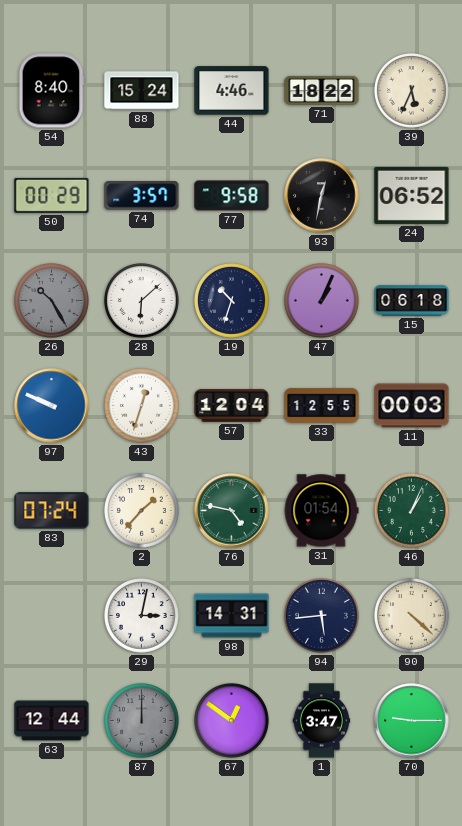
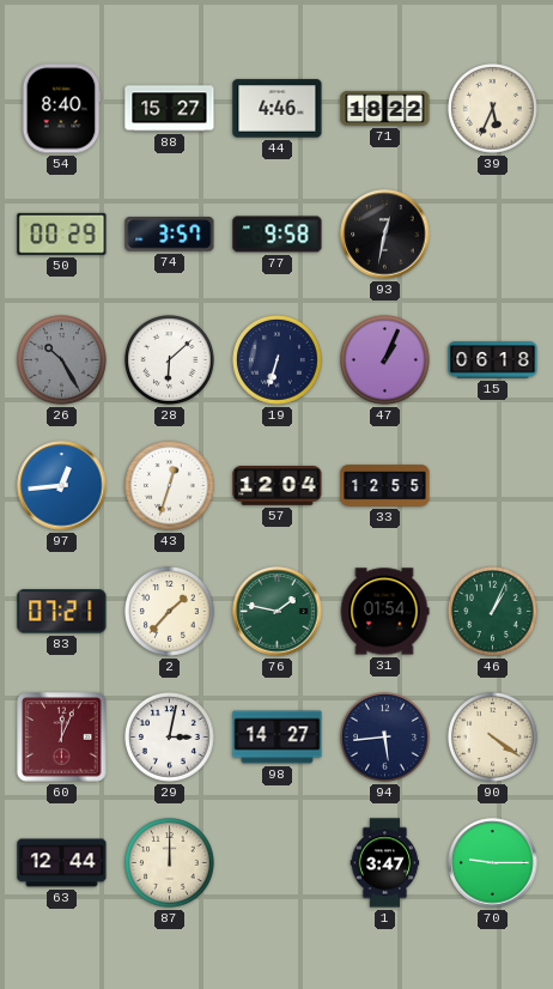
88: 15:24 -> 15:27 (170, 109)
24: 06:52 -> none (412, 195)
19: 10:33 -> 6:33 (278, 360)
97: 9:49 -> 12:44 (62, 486)
11: 00:03 -> none (412, 406)
83: 07:24 -> 07:21 (62, 612)
76: 4:47 -> 1:47 (278, 612)
60: none -> 12:04 (62, 738)
98: 14:31 -> 14:27 (278, 738)
90: 4:22 -> 4:21 (493, 738)
87 dial: grey -> cream (170, 863)
67: 12:51 -> none (232, 721)
